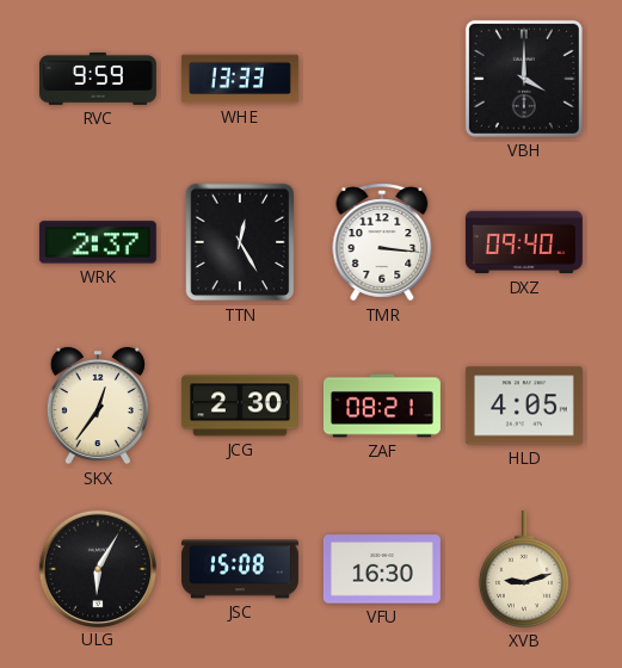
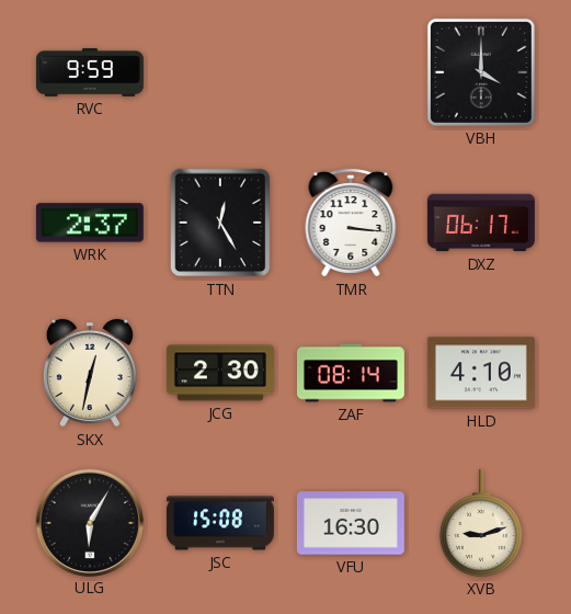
WHE: 13:33 -> none (240, 79)
DXZ: 09:40 -> 06:17 (481, 223)
SKX: 12:36 -> 12:32 (90, 373)
ZAF: 08:21 -> 08:14 (351, 373)
HLD: 4:05 -> 4:10 (481, 373)
